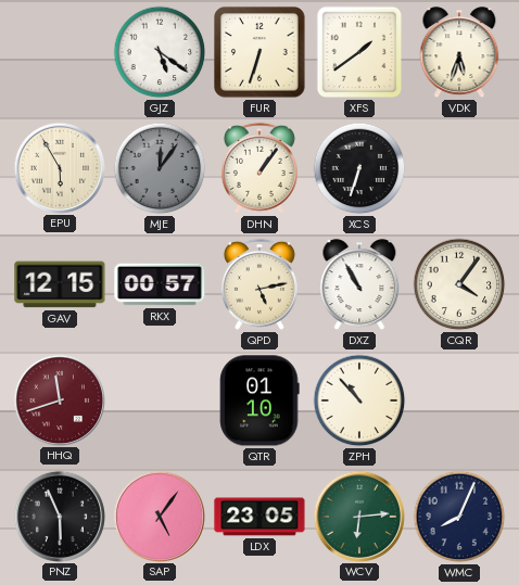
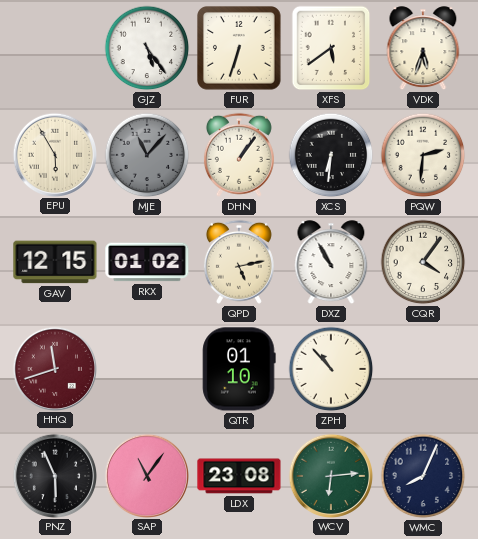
GJZ: 5:21 -> 5:24 (147, 48)
XFS: 1:39 -> 5:39 (331, 48)
MJE: 12:06 -> 11:07 (147, 155)
XCS: 6:33 -> 6:31 (331, 155)
PQW: none -> 2:31 (423, 155)
RKX: 00:57 -> 01:02 (147, 262)
SAP: 5:06 -> 11:06 (146, 475)
LDX: 23:05 -> 23:08 (239, 476)
